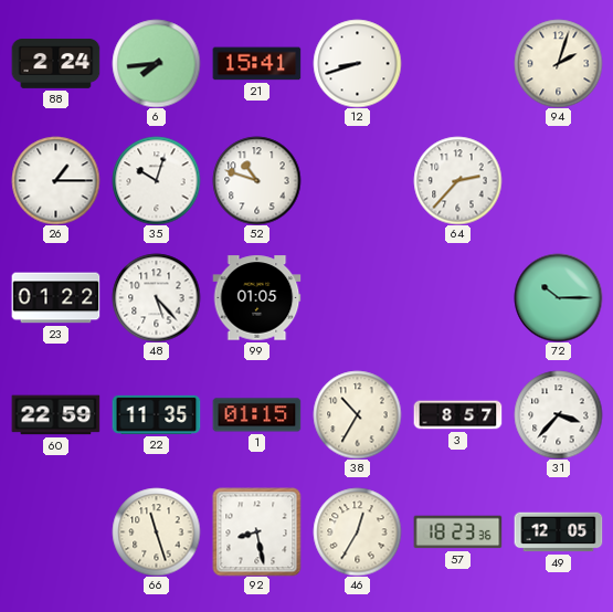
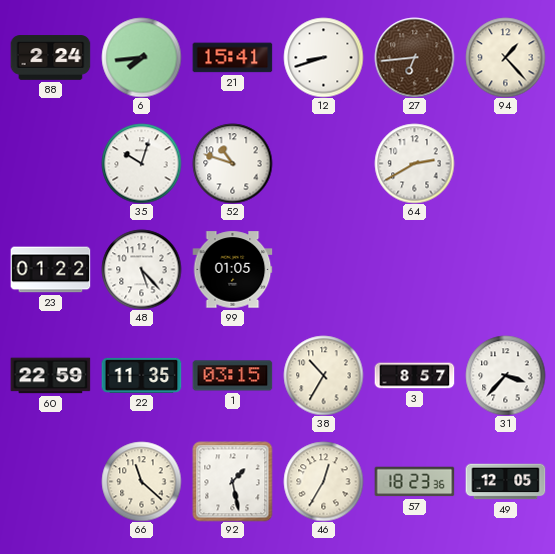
27: none -> 6:44 (414, 57)
94: 2:03 -> 1:23 (505, 57)
26: 1:15 -> none (55, 180)
64: 2:37 -> 2:40 (414, 163)
72: 10:15 -> none (558, 297)
1: 01:15 -> 03:15 (232, 376)
66: 11:27 -> 11:22 (141, 481)
92: 8:28 -> 1:28 (232, 481)
